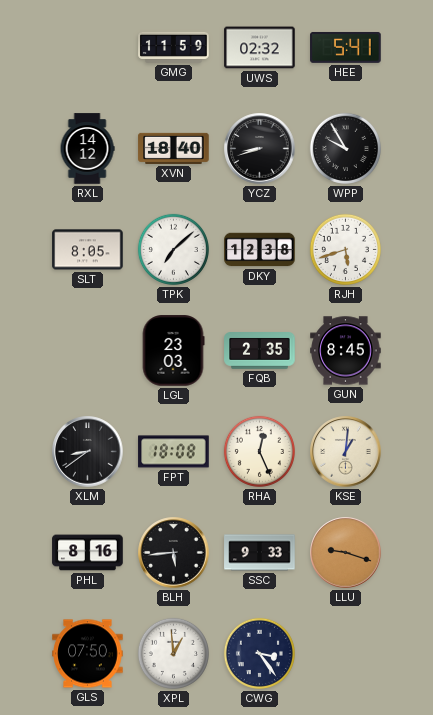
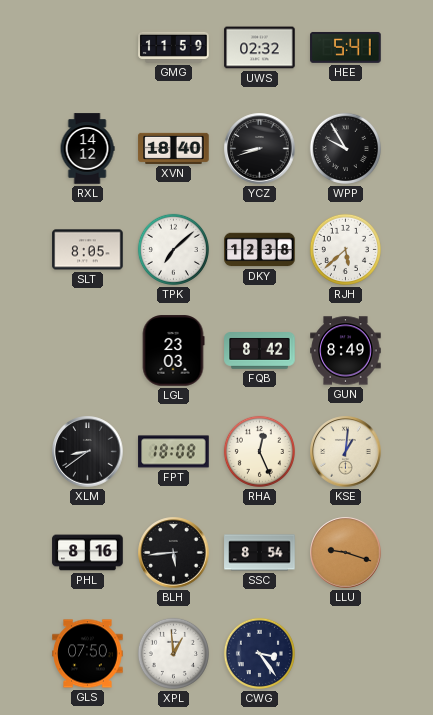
RJH: 5:42 -> 5:38 (345, 249)
FQB: 2:35 -> 8:42 (260, 351)
GUN: 8:45 -> 8:49 (346, 351)
SSC: 9:33 -> 8:54 (260, 553)
